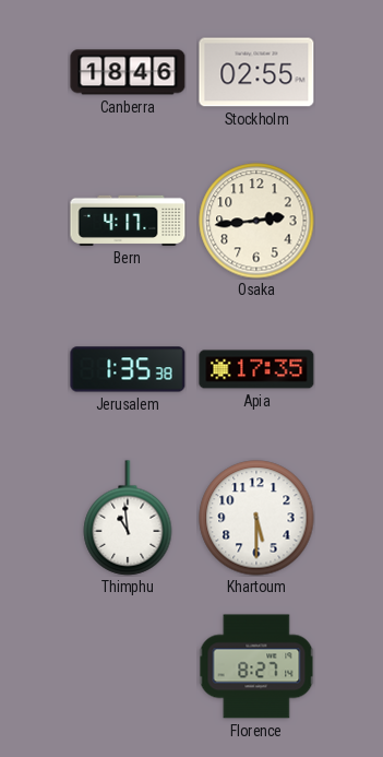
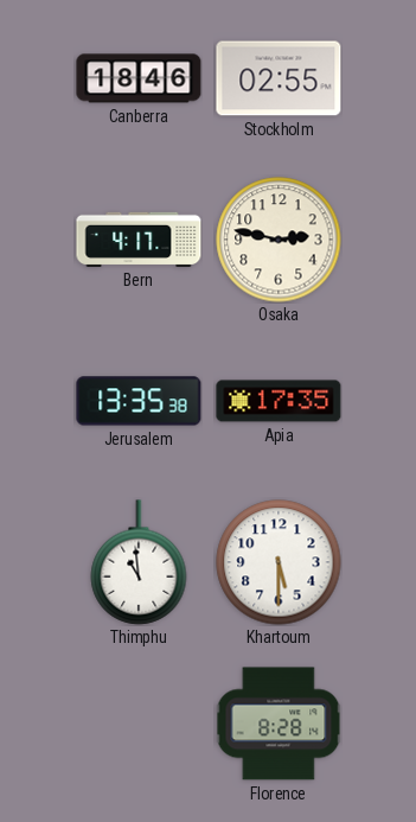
Osaka: 2:44 -> 2:47 (279, 240)
Jerusalem: 1:35 -> 13:35 (139, 401)
Florence: 8:27 -> 8:28 (279, 724)
